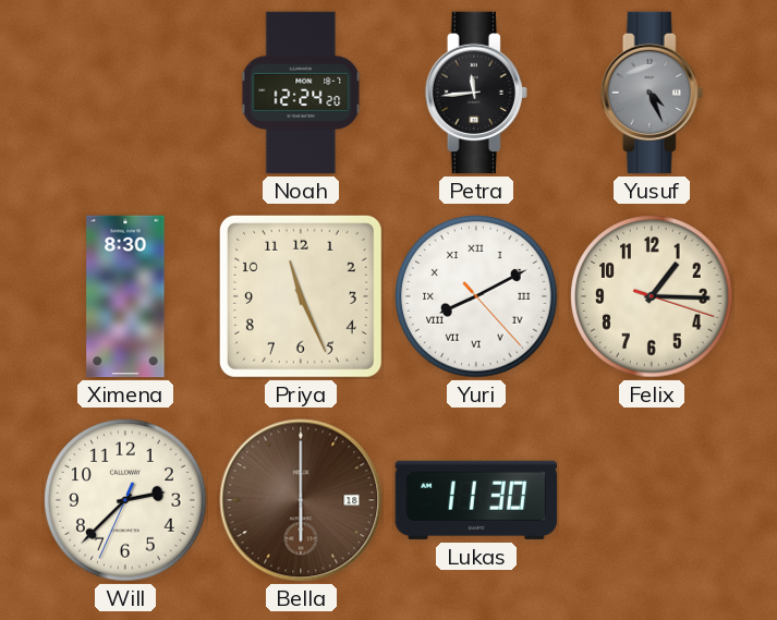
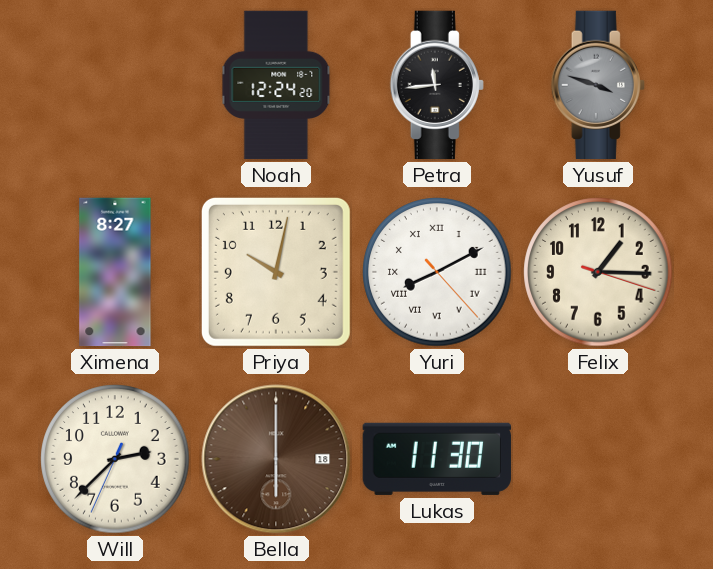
Yusuf: 4:26 -> 3:48 (598, 85)
Ximena: 8:30 -> 8:27 (115, 272)
Priya: 11:26 -> 10:02 (276, 272)
